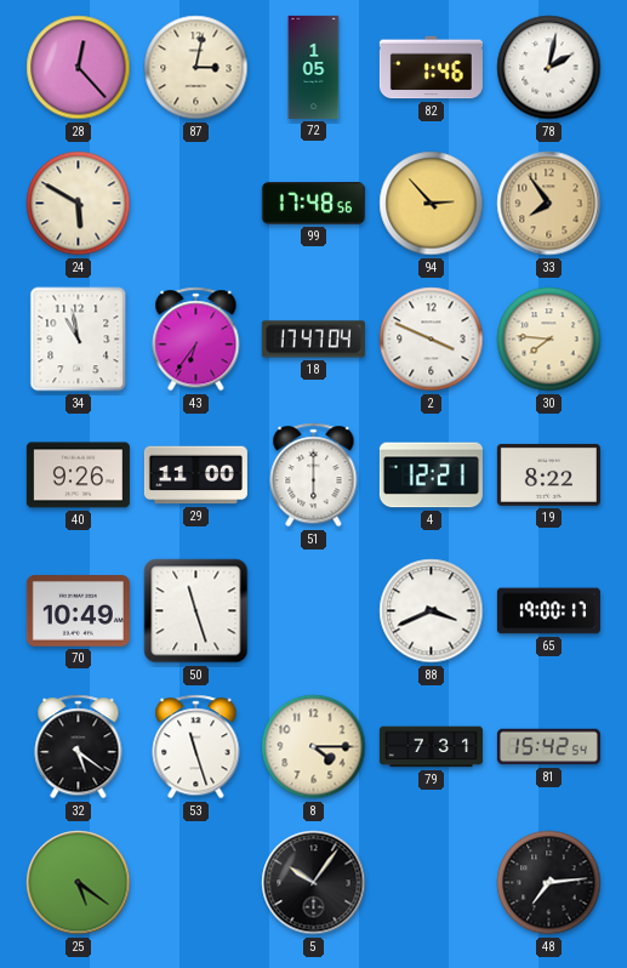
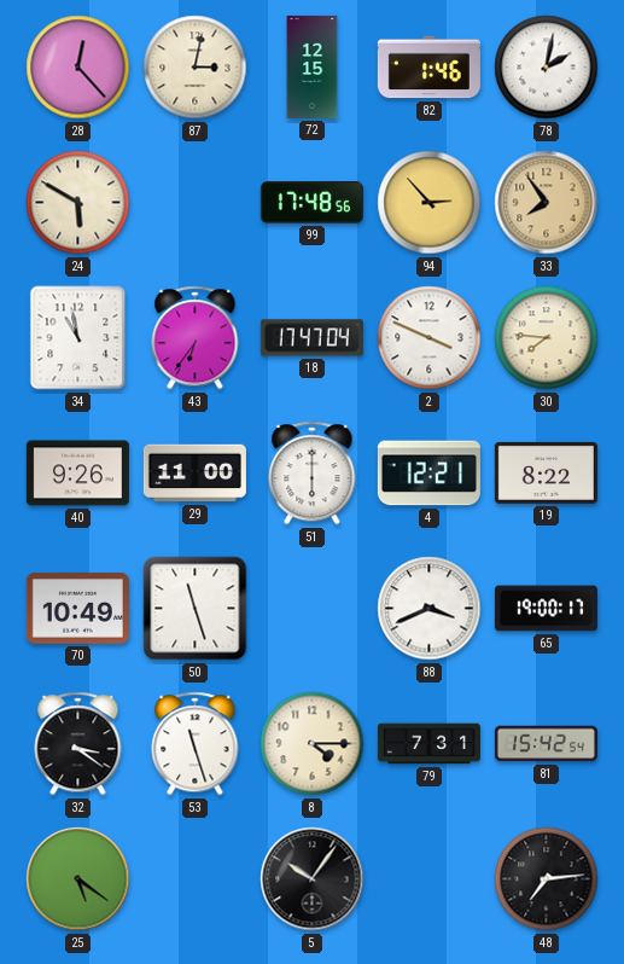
72: 1:05 -> 12:15 (313, 66)
32: 5:21 -> 3:21 (78, 744)
